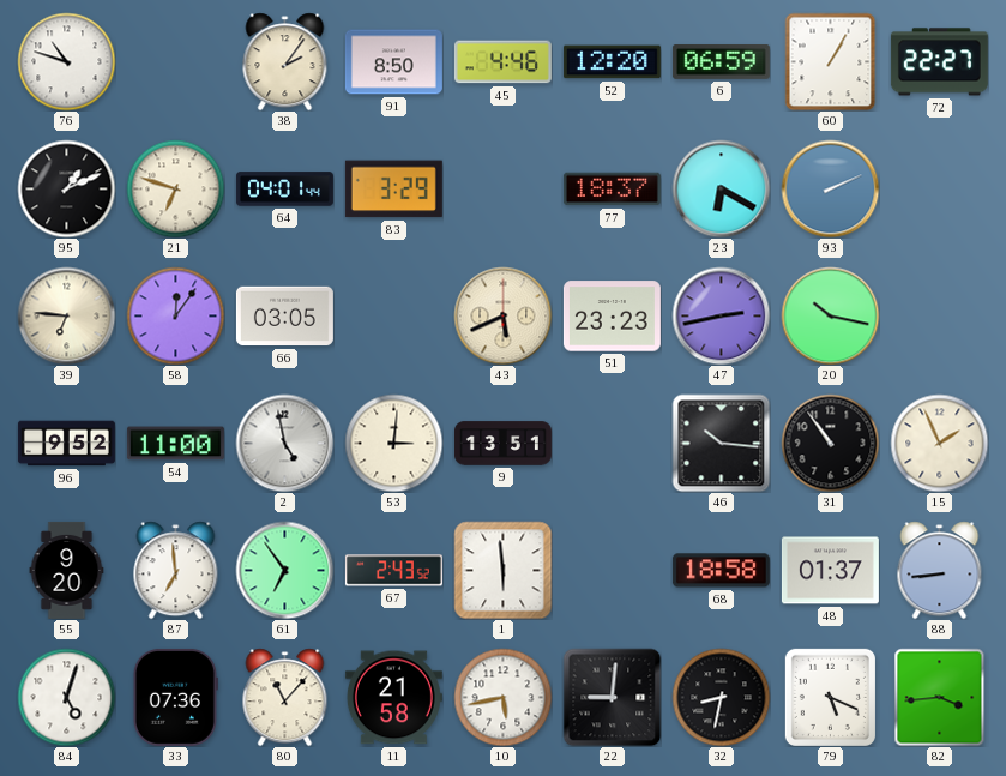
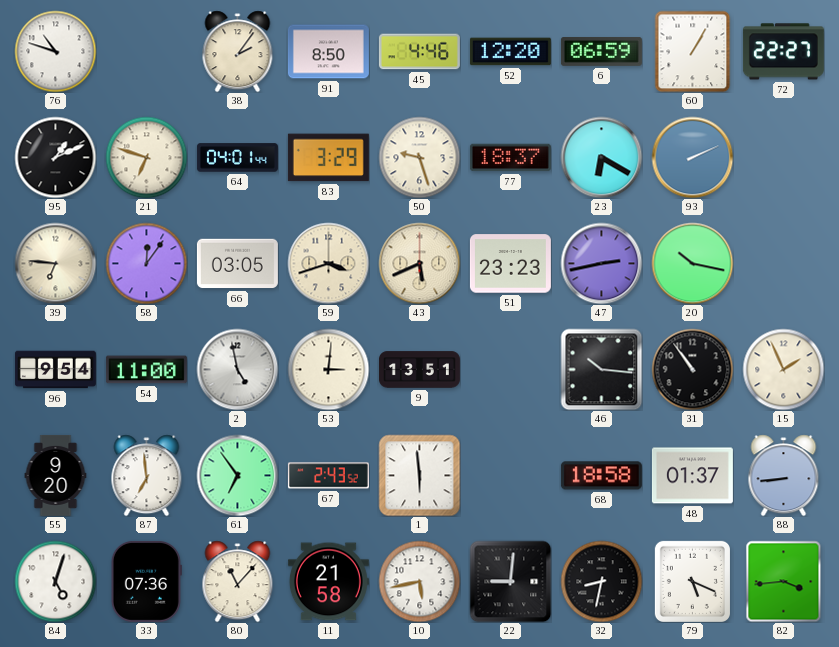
50: none -> 9:27 (419, 157)
59: none -> 3:42 (328, 263)
96: 9:52 -> 9:54 (55, 370)
